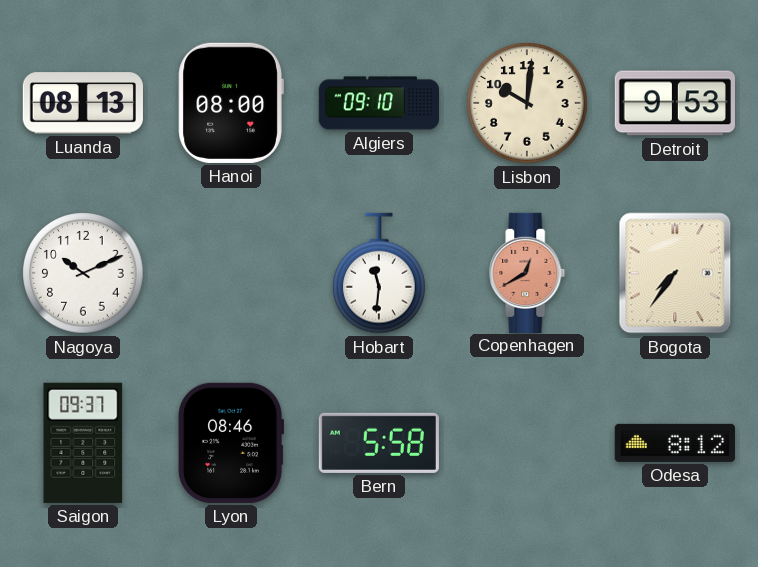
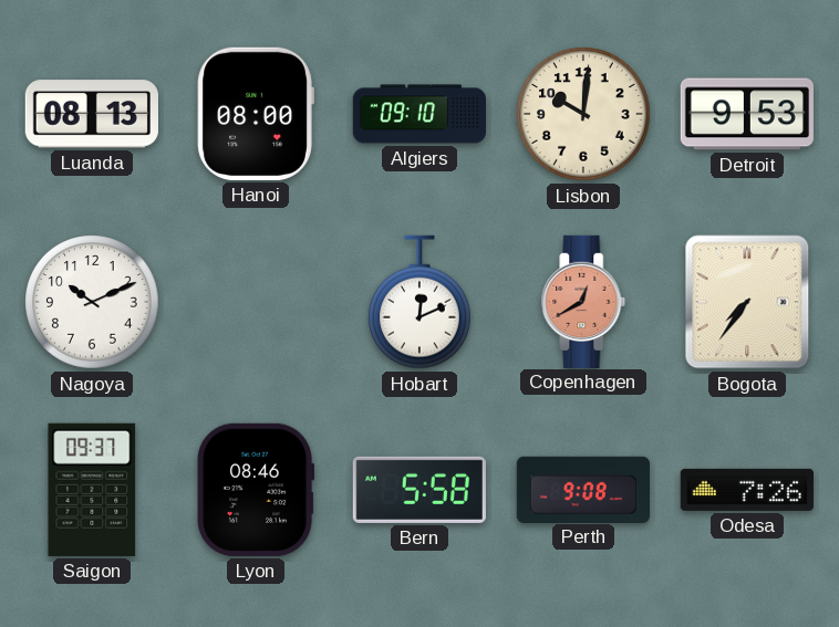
Hobart: 11:31 -> 12:11 (421, 302)
Perth: none -> 9:08 (582, 489)
Odesa: 8:12 -> 7:26 (747, 490)
